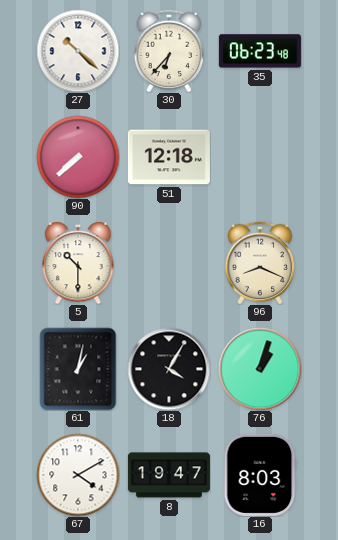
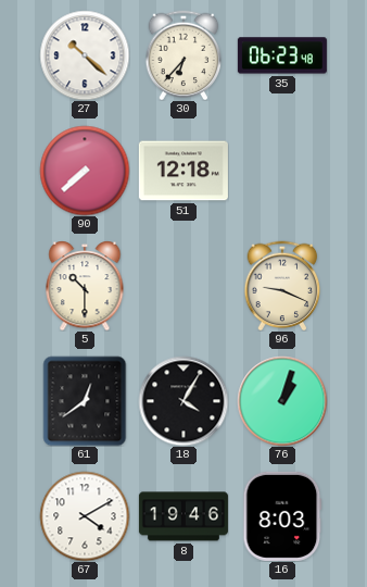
96: 8:19 -> 9:19 (282, 286)
61: 1:02 -> 12:39 (85, 401)
8: 19:47 -> 19:46 (184, 516)
